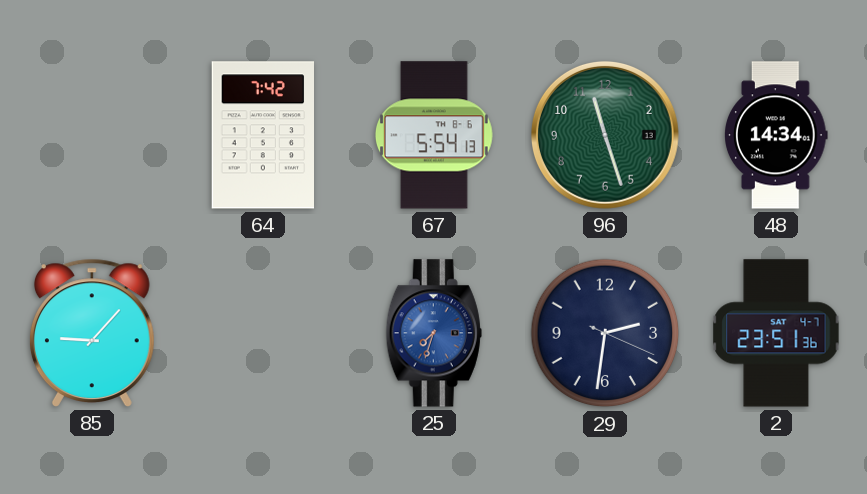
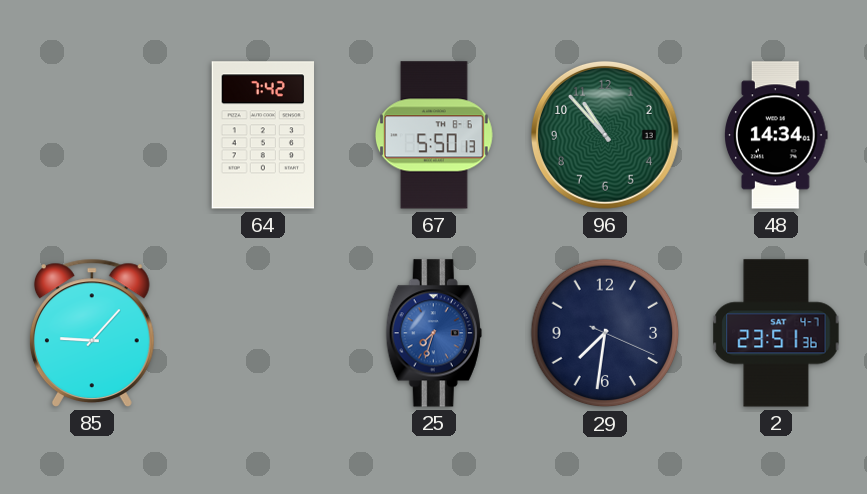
67: 5:54 -> 5:50 (434, 135)
96: 11:27 -> 10:53 (605, 135)
29: 2:31 -> 7:31 (605, 333)
